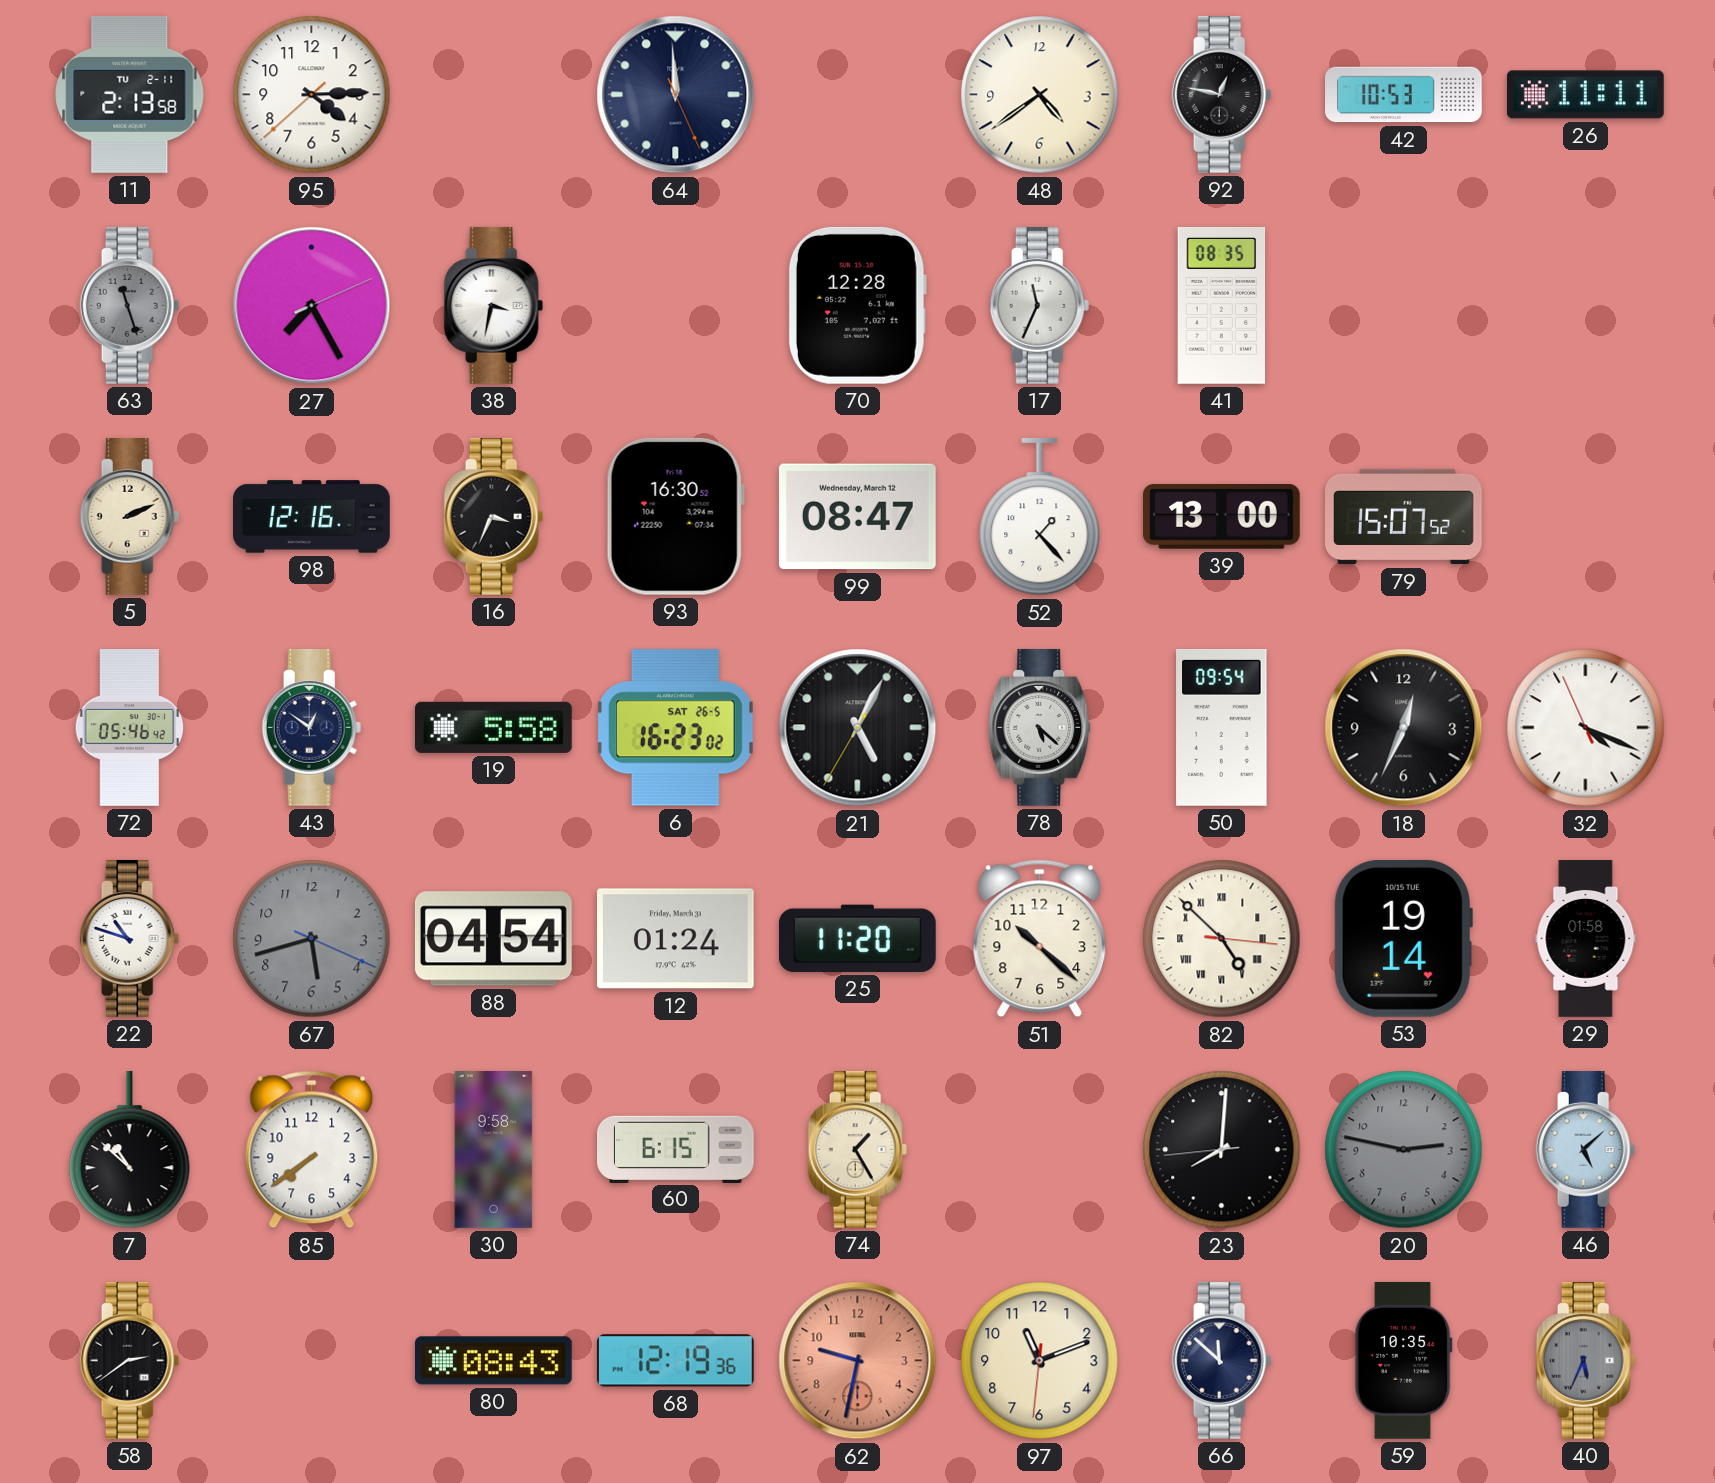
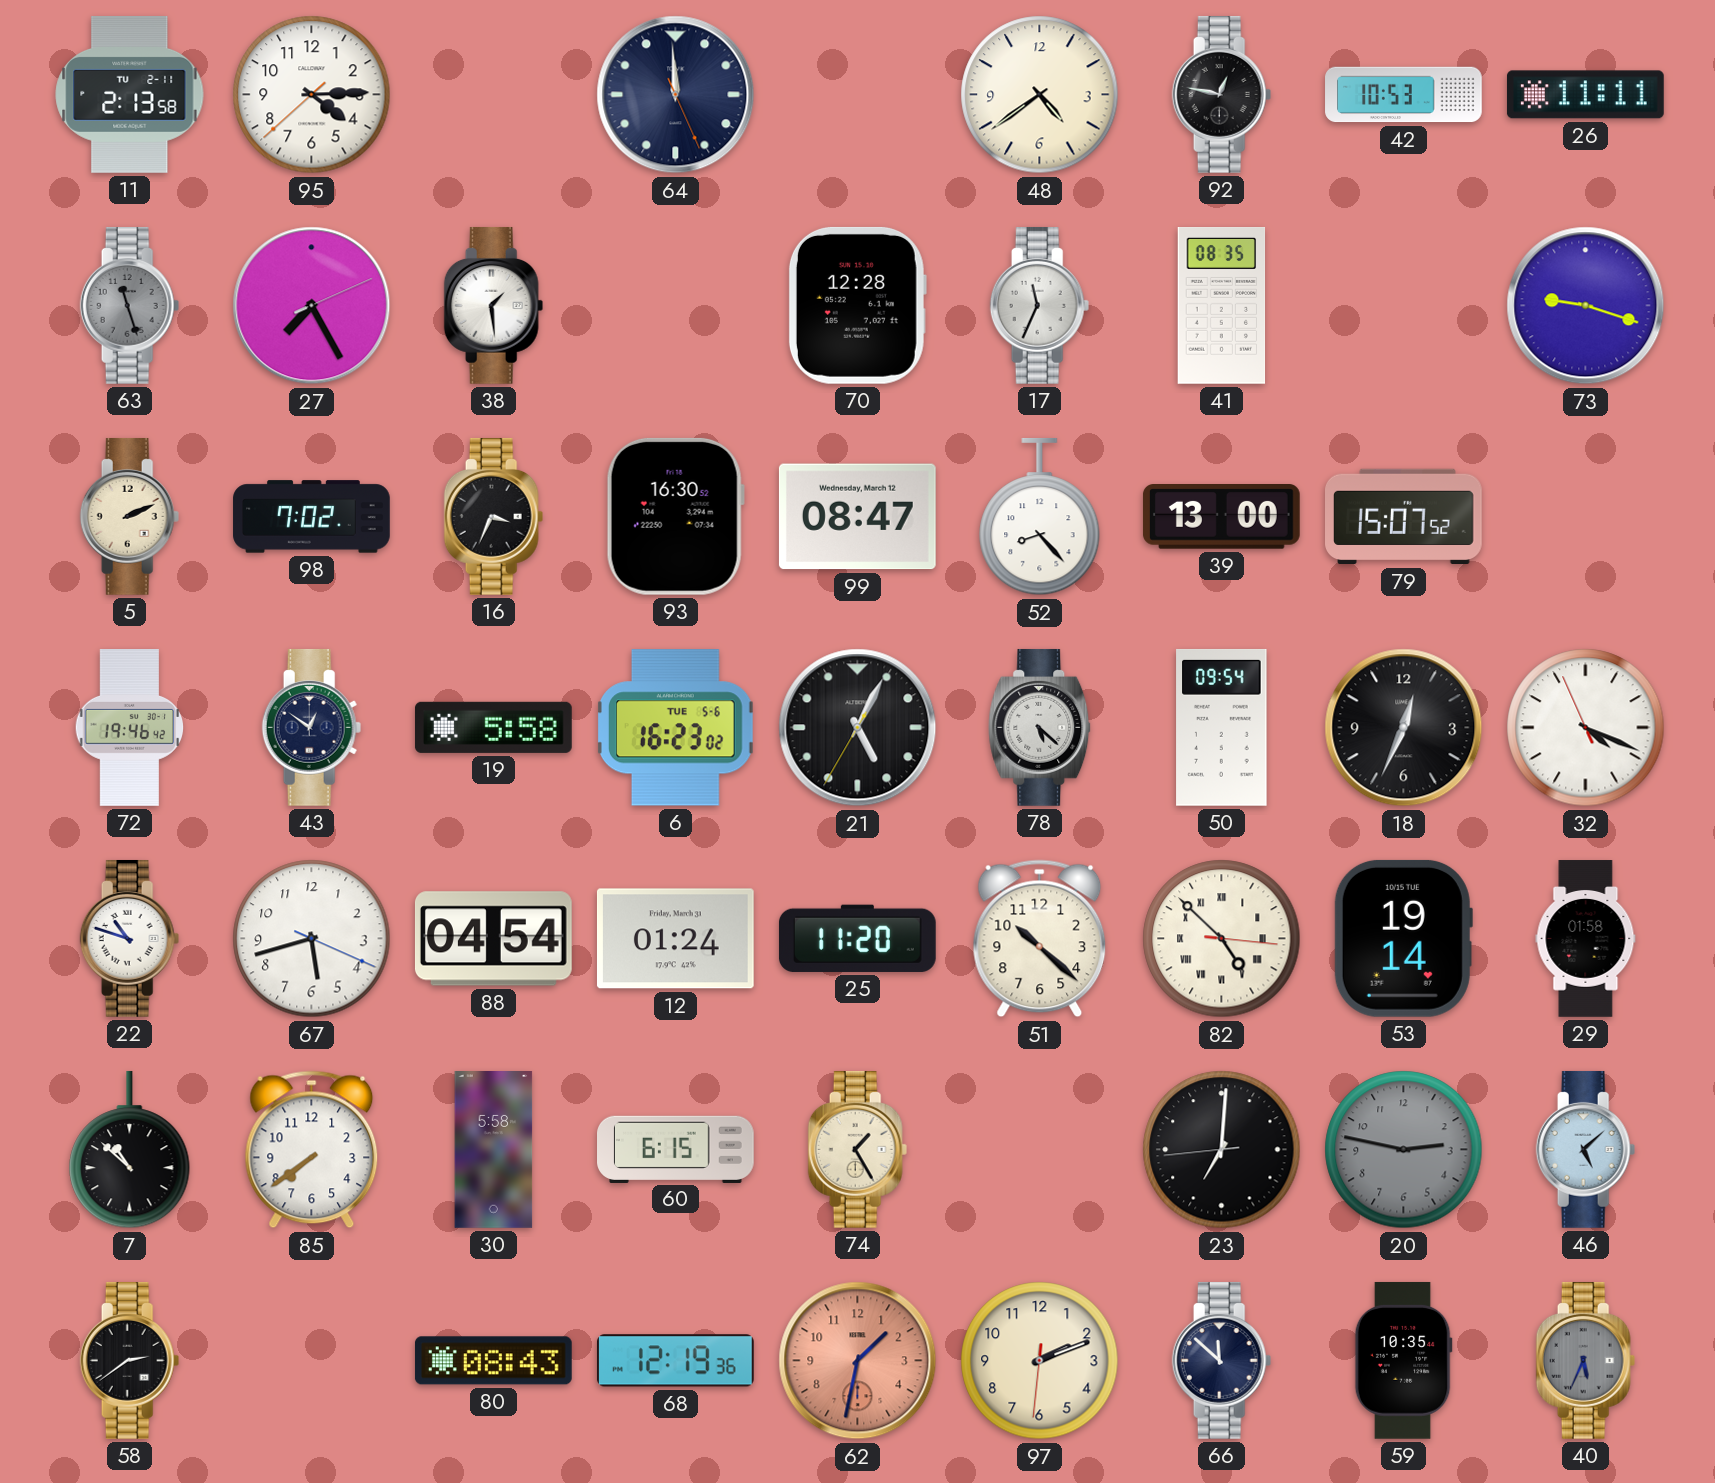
38: 3:32 -> 1:29 (494, 305)
73: none -> 9:18 (1586, 306)
98: 12:16 -> 7:02 (312, 517)
52: 1:23 -> 8:23 (1040, 517)
72: 05:46 -> 19:46 (130, 728)
6 date: SAT 26-5 -> TUE 5-6 (675, 728)
67 dial: grey -> white (312, 939)
30: 9:58 -> 5:58 (494, 1150)
23: 8:00 -> 7:00 (1222, 1150)
62: 9:32 -> 1:32 (858, 1361)
97: 11:11 -> 2:11 (1040, 1361)
